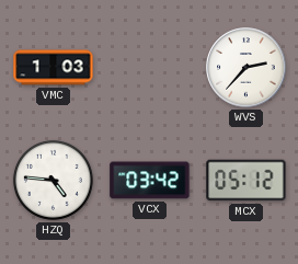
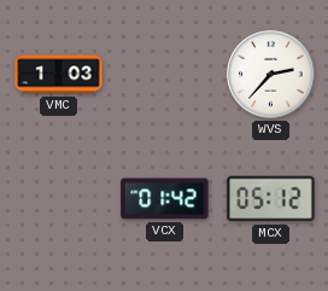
HZQ: 4:46 -> none (53, 180)
VCX: 03:42 -> 01:42 (165, 199)
